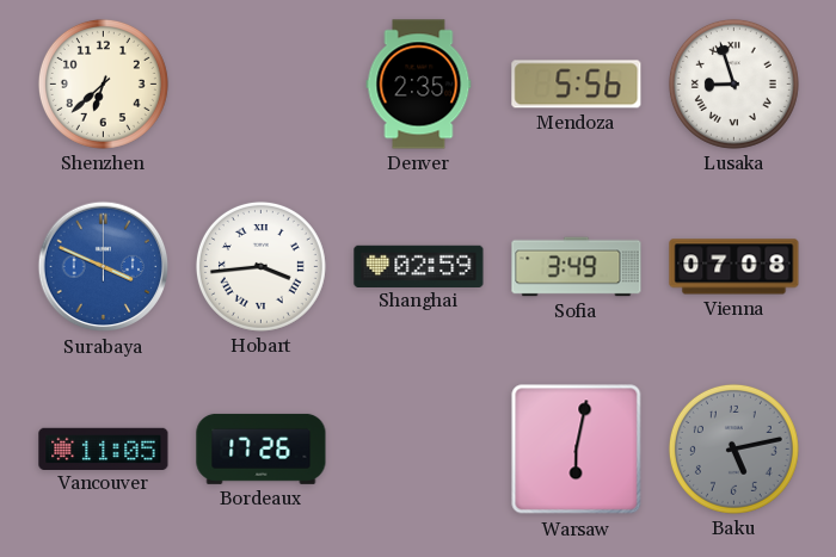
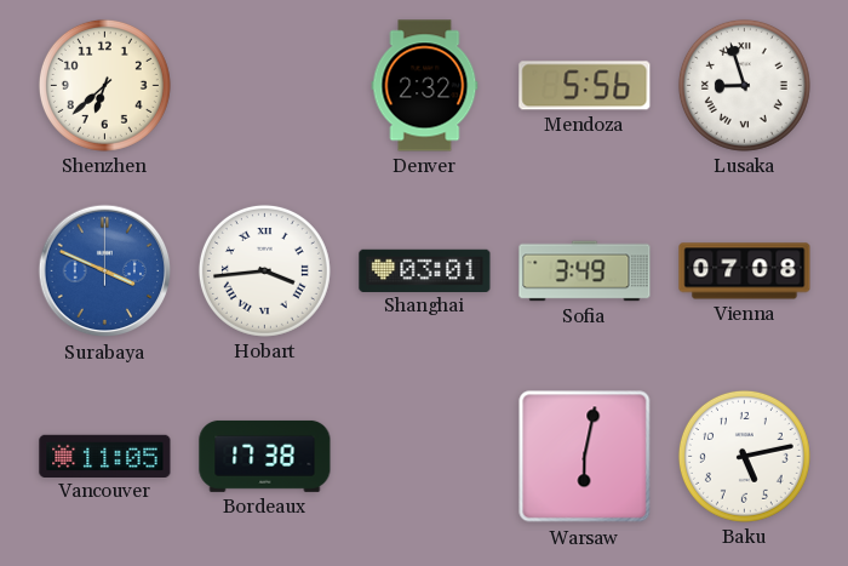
Denver: 2:35 -> 2:32 (425, 86)
Shanghai: 02:59 -> 03:01 (425, 270)
Bordeaux: 17:26 -> 17:38 (265, 456)
Baku dial: grey -> white (744, 456)
